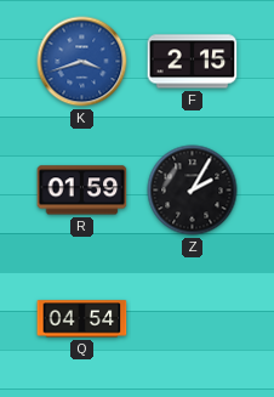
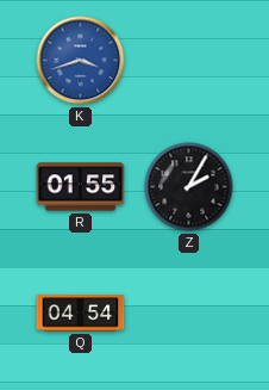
F: 2:15 -> none (193, 62)
R: 01:59 -> 01:55 (81, 187)
